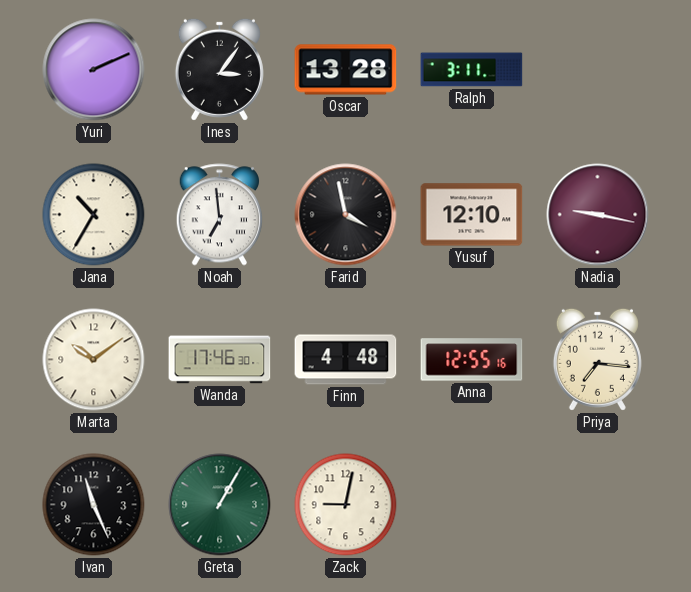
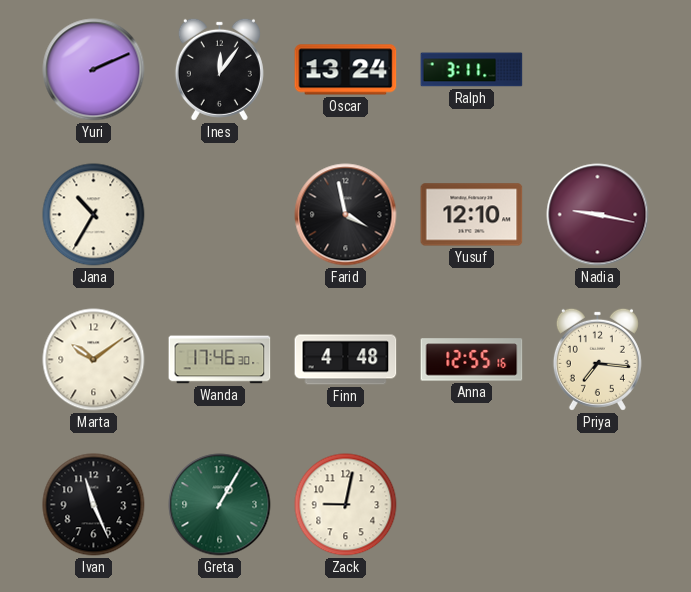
Ines: 3:06 -> 12:06 (219, 69)
Oscar: 13:28 -> 13:24 (346, 70)
Noah: 6:59 -> none (219, 215)
